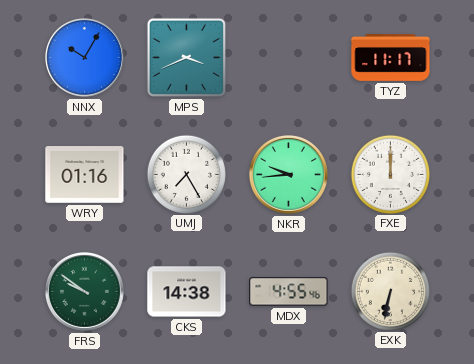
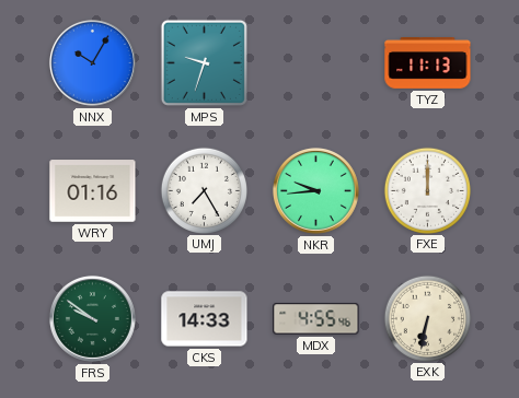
MPS: 3:41 -> 9:33 (204, 62)
TYZ: 11:17 -> 11:13 (428, 63)
CKS: 14:38 -> 14:33 (205, 319)
